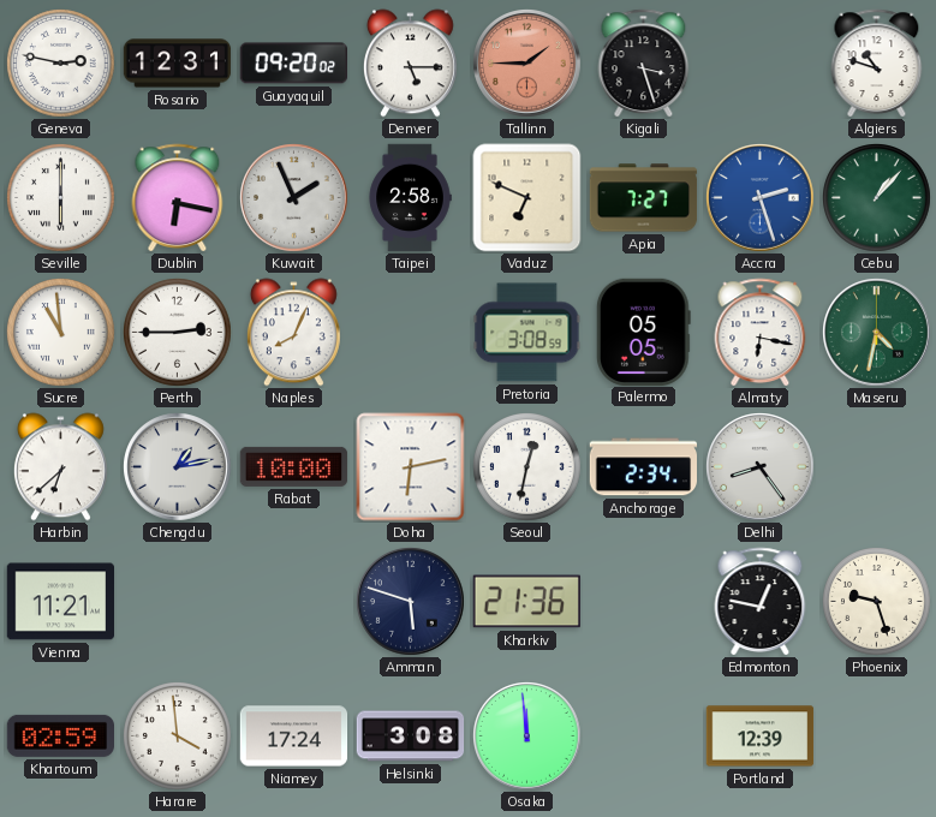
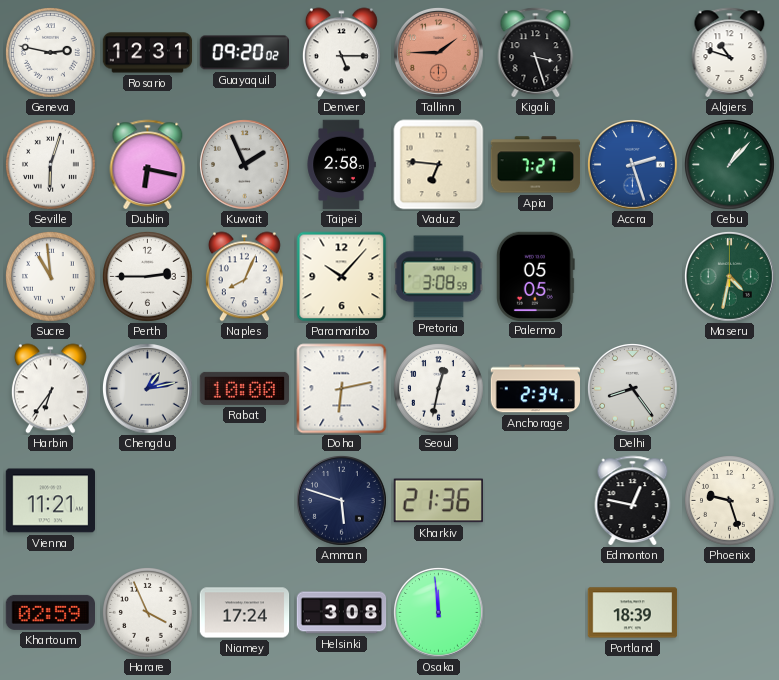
Seville: 6:00 -> 6:03 (51, 165)
Vaduz: 6:49 -> 6:46 (439, 165)
Paramaribo: none -> 10:07 (342, 277)
Almaty: 6:17 -> none (761, 333)
Harbin: 6:38 -> 6:36 (50, 389)
Harare: 3:59 -> 3:56 (148, 613)
Portland: 12:39 -> 18:39 (633, 613)
